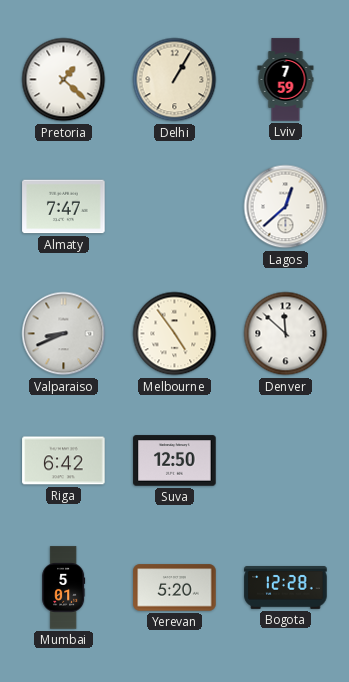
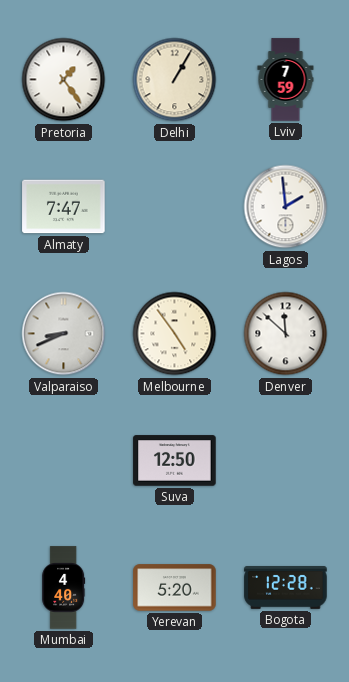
Pretoria: 1:22 -> 1:24 (64, 80)
Lagos: 12:38 -> 1:59 (286, 207)
Riga: 6:42 -> none (64, 461)
Mumbai: 5:01 -> 4:40 (64, 588)
